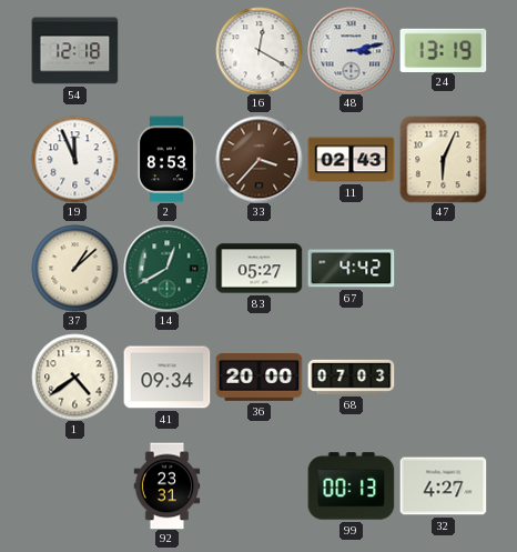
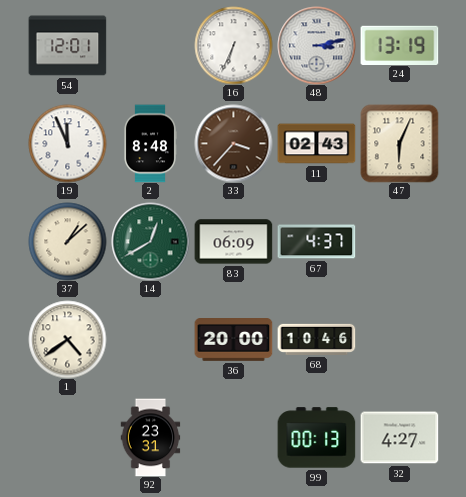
54: 12:18 -> 12:01 (67, 46)
16: 12:20 -> 6:34 (233, 45)
2: 8:53 -> 8:48 (151, 143)
83: 05:27 -> 06:09 (233, 242)
67: 4:42 -> 4:37 (316, 242)
41: 09:34 -> none (166, 378)
68: 07:03 -> 10:46 (316, 339)
